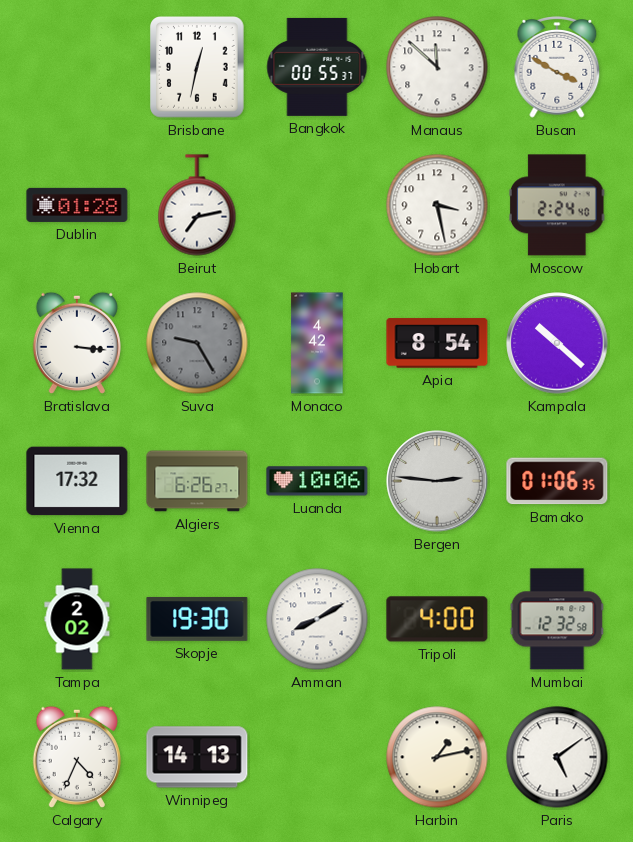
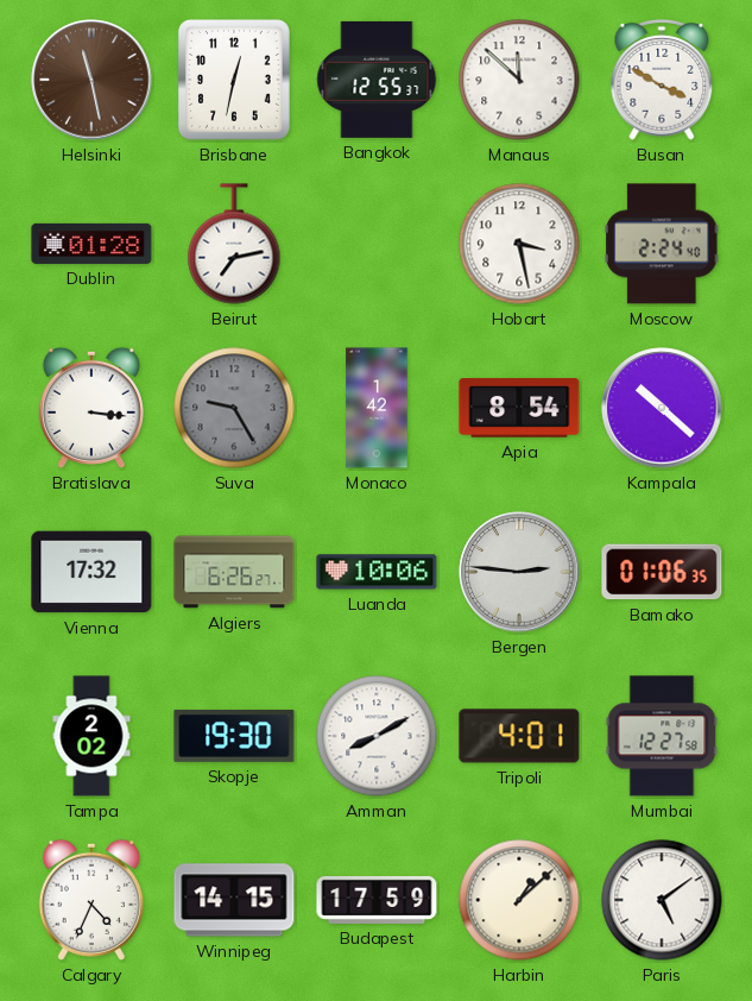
Helsinki: none -> 11:28 (91, 80)
Bangkok: 00:55 -> 12:55 (377, 80)
Monaco: 4:42 -> 1:42 (377, 408)
Tripoli: 4:00 -> 4:01 (519, 736)
Mumbai: 12:32 -> 12:27 (662, 736)
Winnipeg: 14:13 -> 14:15 (234, 900)
Budapest: none -> 17:59 (377, 900)
Harbin: 1:13 -> 1:08 (519, 900)
